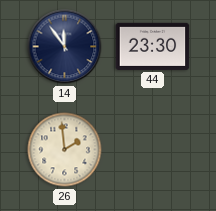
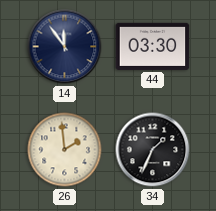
44: 23:30 -> 03:30 (153, 46)
34: none -> 1:34 (153, 150)
